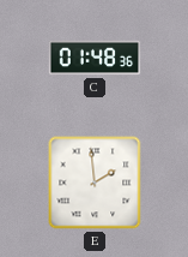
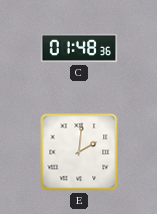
E: 1:59 -> 2:01 (79, 152)
